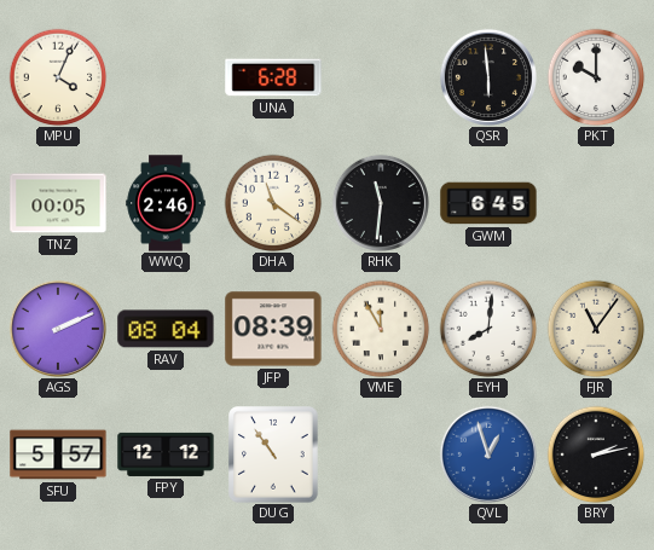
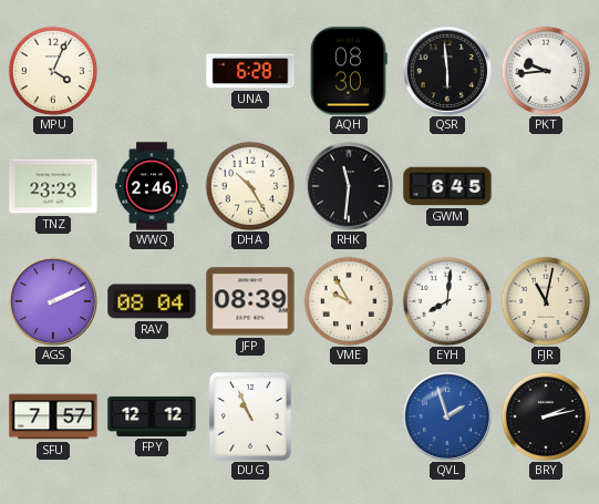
AQH: none -> 08:30 (349, 71)
PKT: 10:00 -> 9:44 (546, 71)
TNZ: 00:05 -> 23:23 (53, 186)
DHA: 11:21 -> 10:25 (250, 186)
VME: 11:55 -> 9:55 (349, 301)
FJR: 11:06 -> 11:02 (546, 301)
SFU: 5:57 -> 7:57 (53, 416)
DUG: 10:54 -> 10:56 (250, 416)
QVL: 12:57 -> 1:57 (447, 416)
